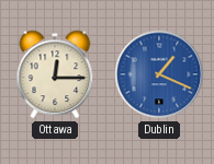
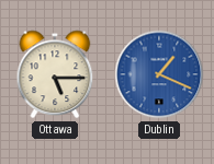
Ottawa: 12:15 -> 5:15 (55, 74)
